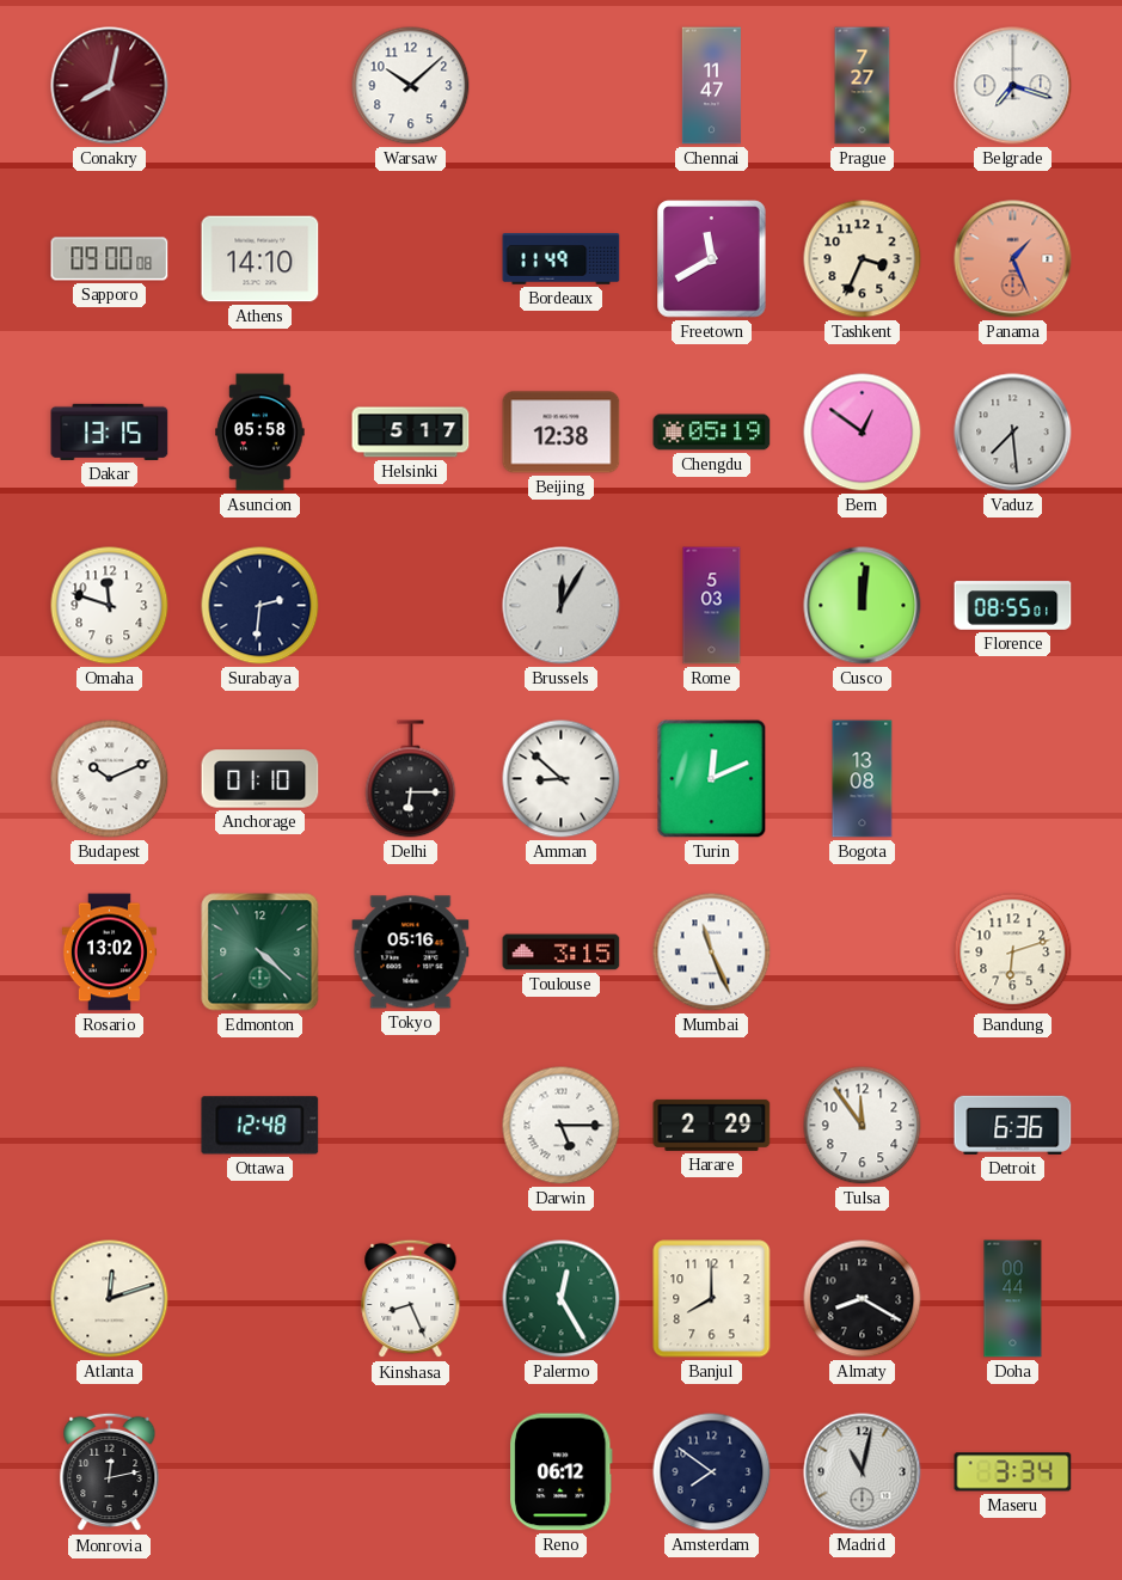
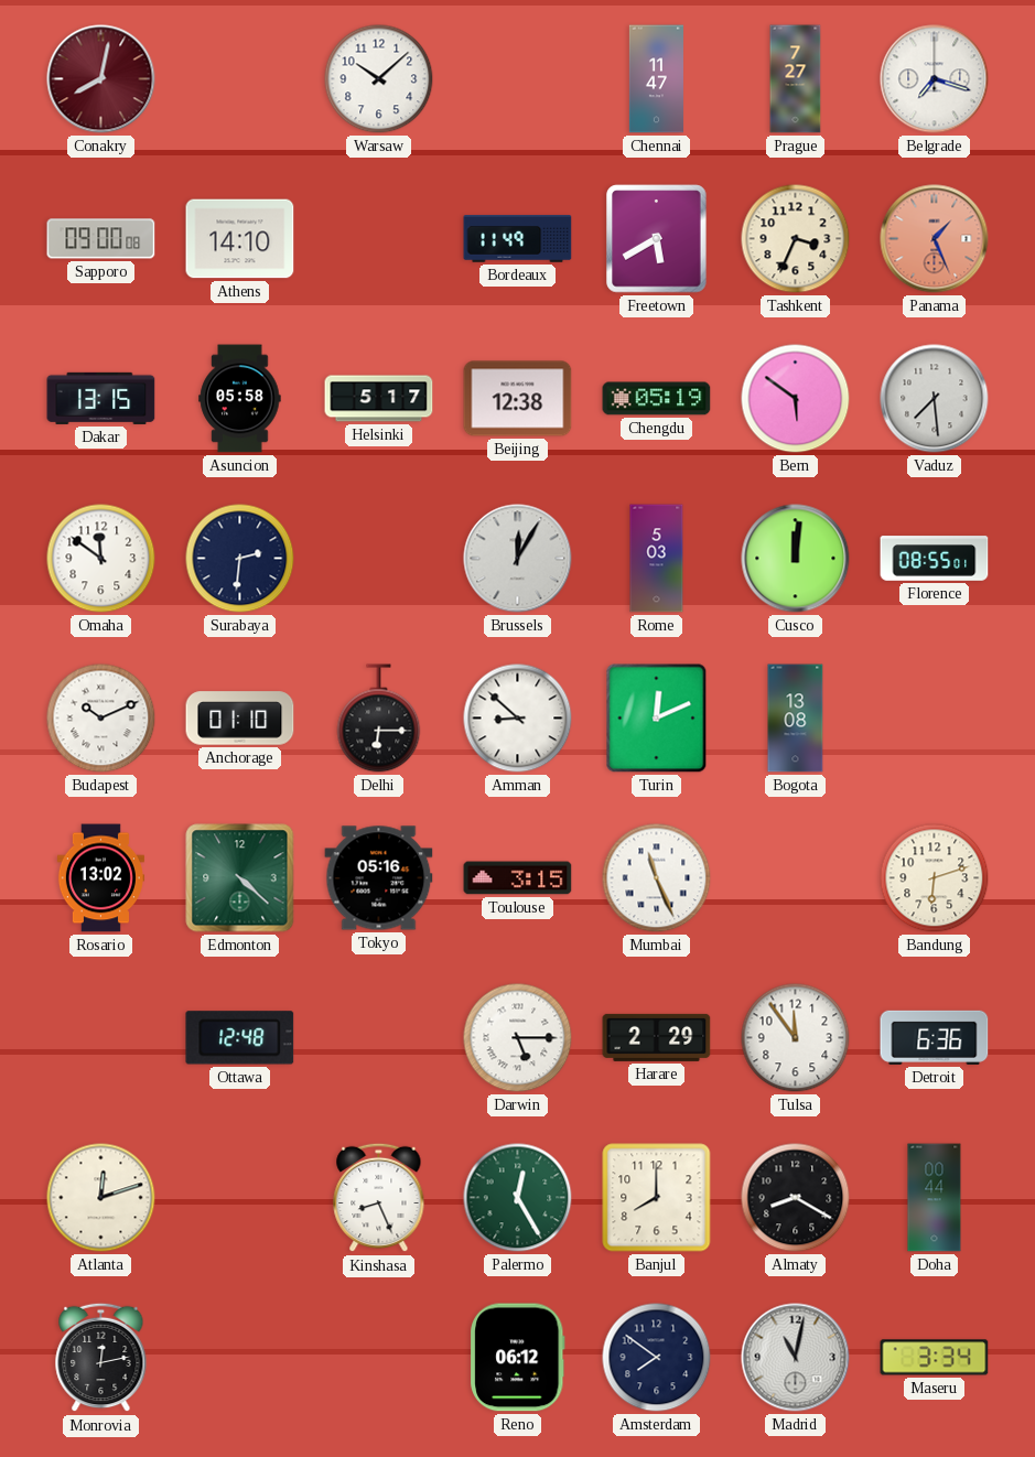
Freetown: 11:40 -> 5:40 (657, 239)
Bern: 12:51 -> 5:51 (796, 399)
Omaha: 11:48 -> 11:51 (101, 559)
